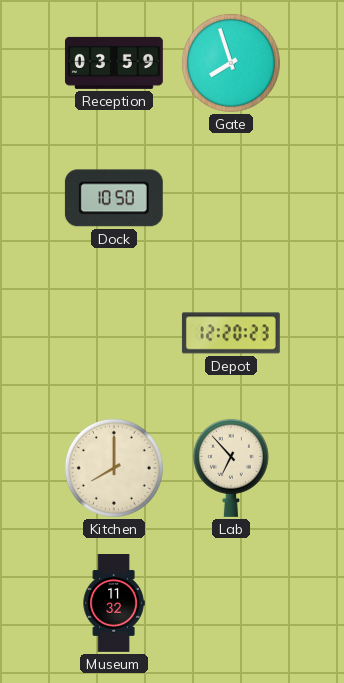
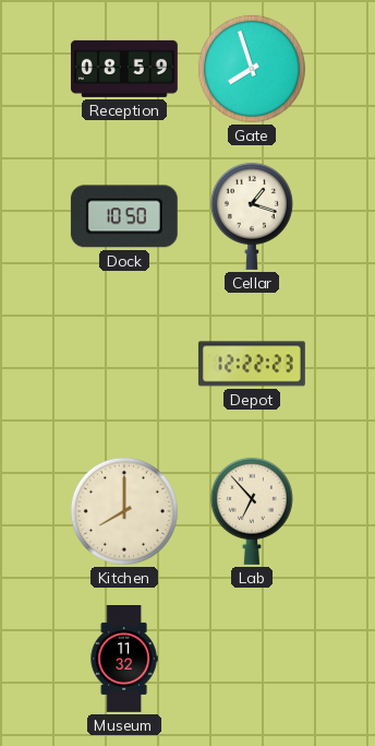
Reception: 03:59 -> 08:59 (124, 69)
Cellar: none -> 1:18 (252, 216)
Depot: 12:20 -> 12:22 (252, 364)
